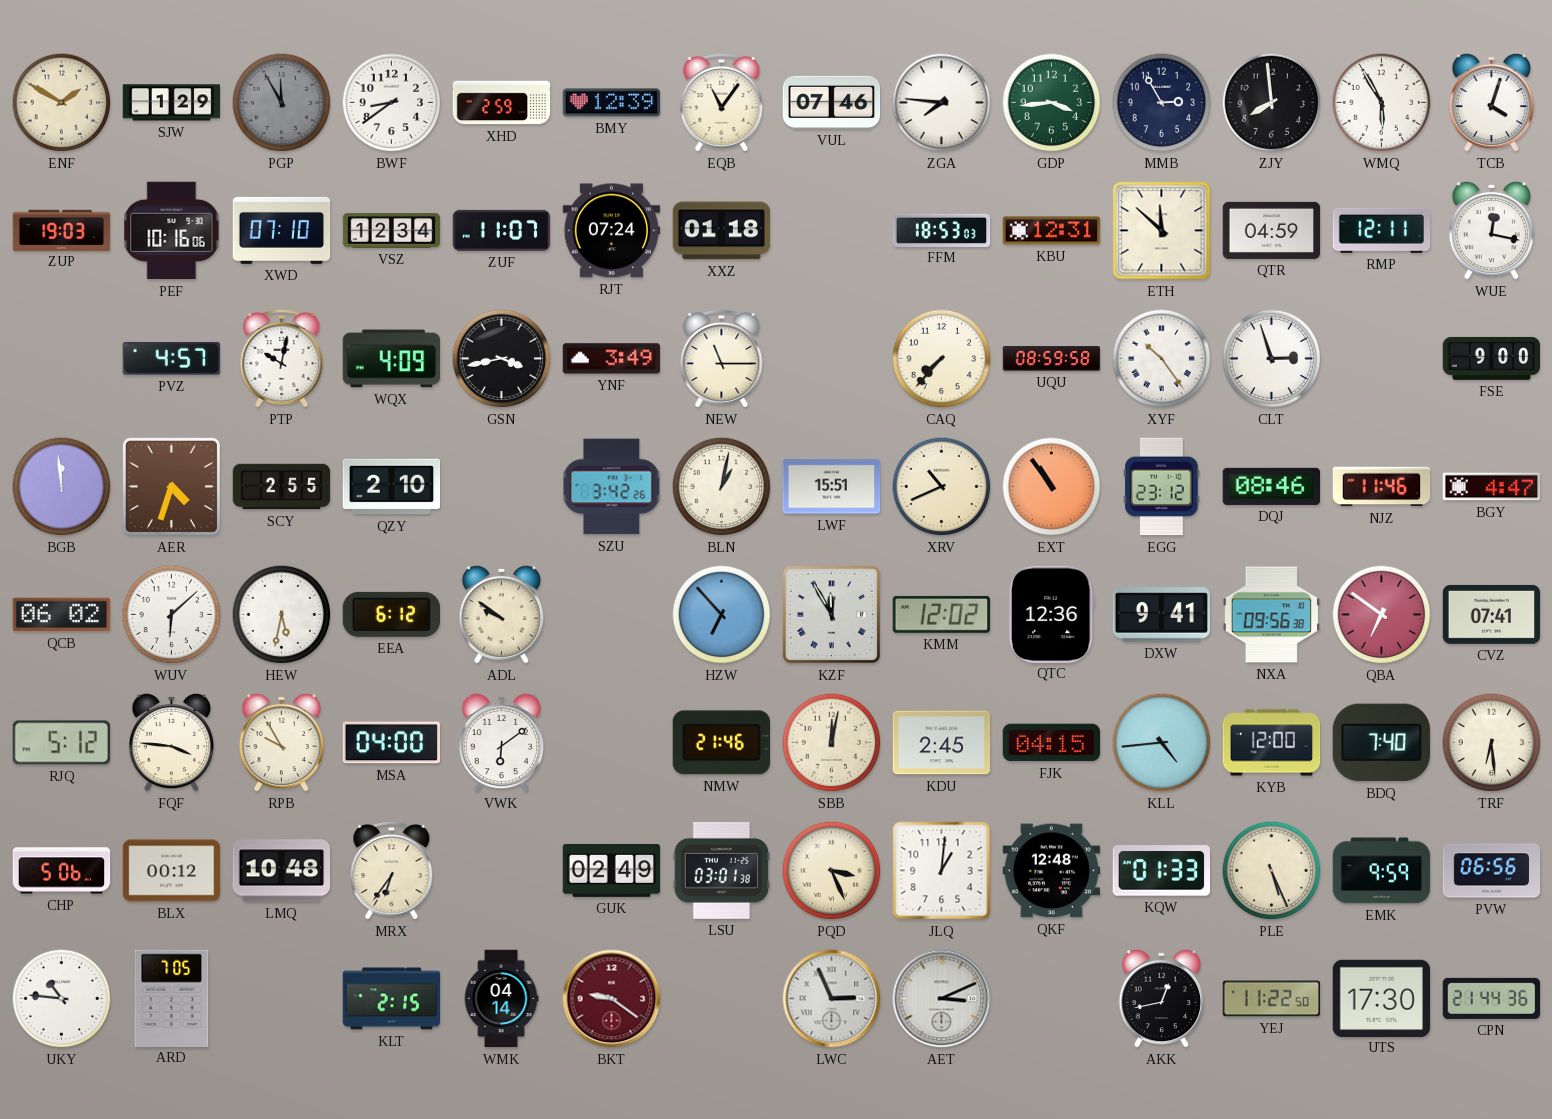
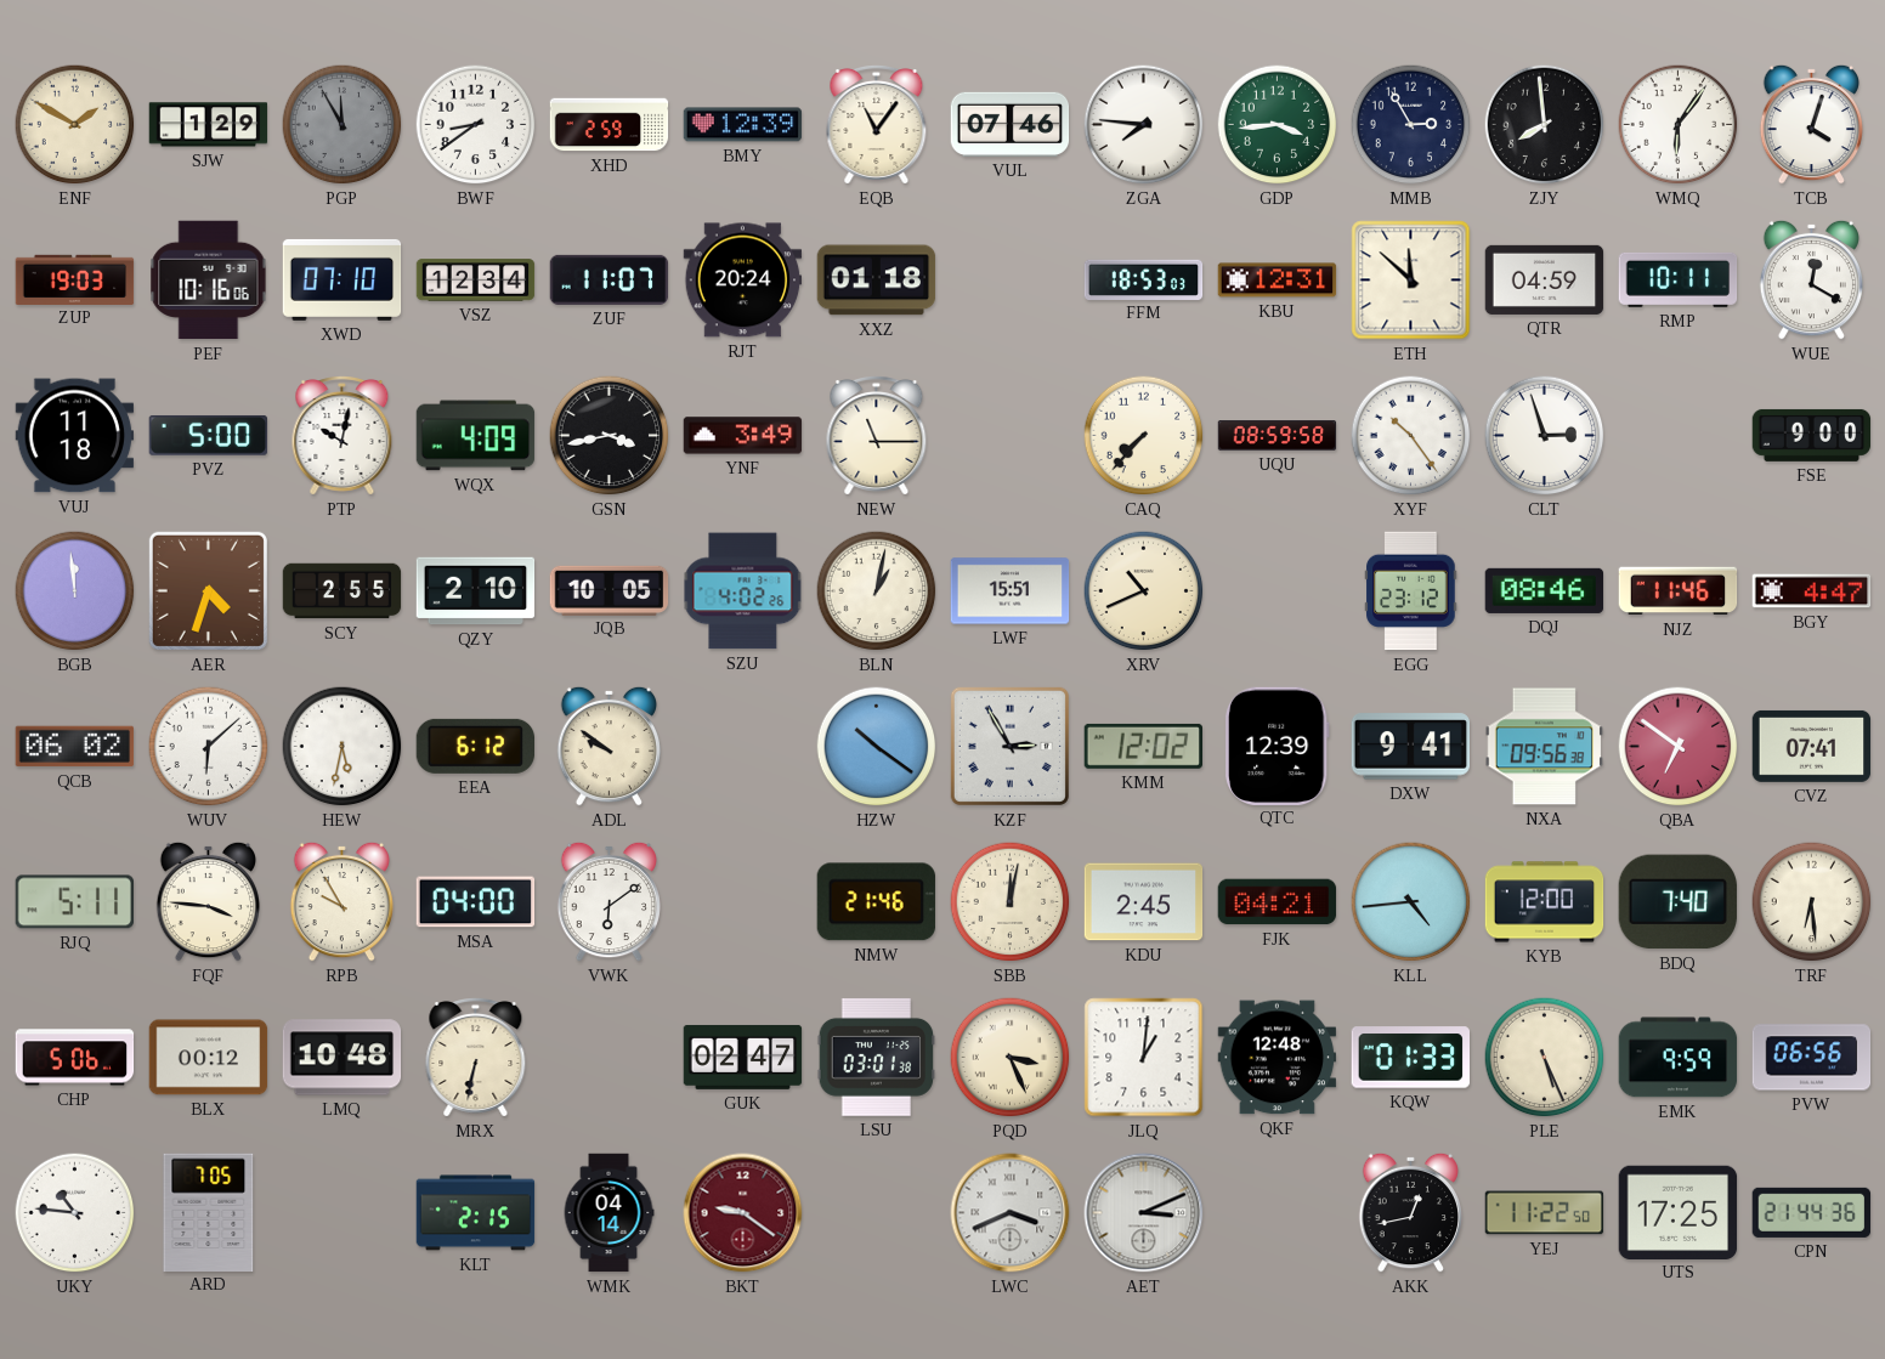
WMQ: 5:55 -> 6:06 (1679, 125)
RJT: 07:24 -> 20:24 (743, 281)
RMP: 12:11 -> 10:11 (1679, 279)
WUE: 12:17 -> 12:20 (1812, 279)
VUJ: none -> 11:18 (75, 436)
PVZ: 4:57 -> 5:00 (209, 436)
JQB: none -> 10:05 (610, 590)
SZU: 3:42 -> 4:02 (743, 591)
EXT: 10:54 -> none (1052, 487)
HZW: 6:53 -> 10:21 (877, 747)
KZF: 11:55 -> 2:55 (1009, 746)
QTC: 12:36 -> 12:39 (1277, 746)
RJQ: 5:12 -> 5:11 (74, 902)
FJK: 04:15 -> 04:21 (1278, 902)
MRX: 6:36 -> 6:32 (476, 1058)
GUK: 02:49 -> 02:47 (743, 1057)
LWC: 2:56 -> 3:41 (1011, 1213)
UTS: 17:30 -> 17:25 (1679, 1212)
